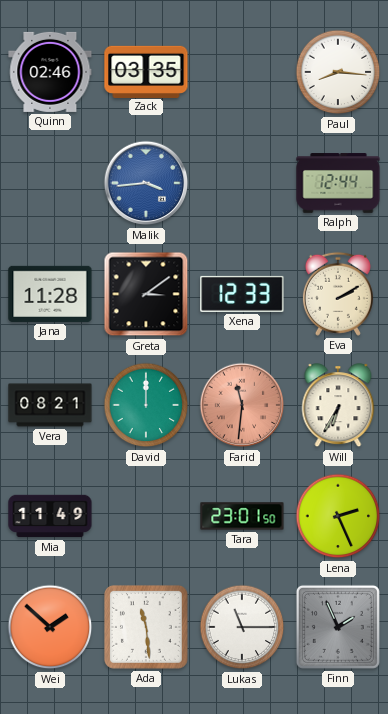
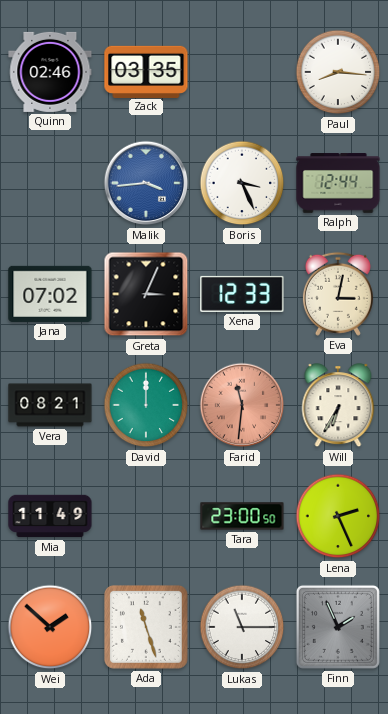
Boris: none -> 3:26 (242, 183)
Jana: 11:28 -> 07:02 (50, 294)
Greta: 3:09 -> 3:04 (146, 294)
Eva: 2:10 -> 3:02 (338, 294)
Tara: 23:01 -> 23:00 (242, 516)
Ada: 11:29 -> 11:27 (146, 627)
